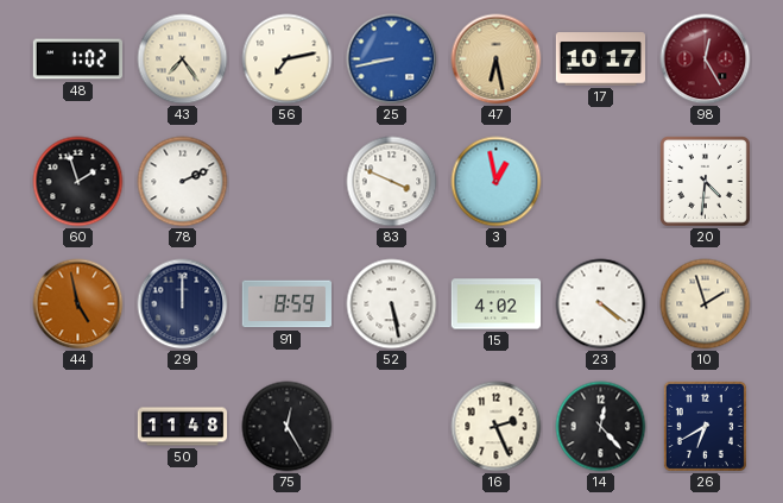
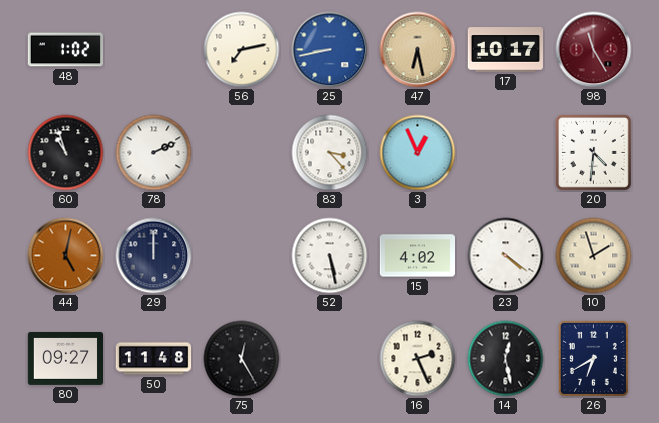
43: 7:24 -> none (183, 59)
98: 12:25 -> 11:25 (594, 50)
60: 1:57 -> 10:57 (66, 153)
83: 3:49 -> 3:23 (330, 153)
3: 12:58 -> 12:56 (418, 153)
44: 4:58 -> 5:02 (66, 256)
91: 8:59 -> none (286, 304)
80: none -> 09:27 (65, 358)
14: 12:23 -> 12:28 (506, 359)
